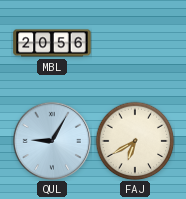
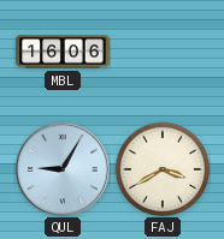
MBL: 20:56 -> 16:06 (63, 52)
FAJ: 6:40 -> 3:40 (163, 169)
